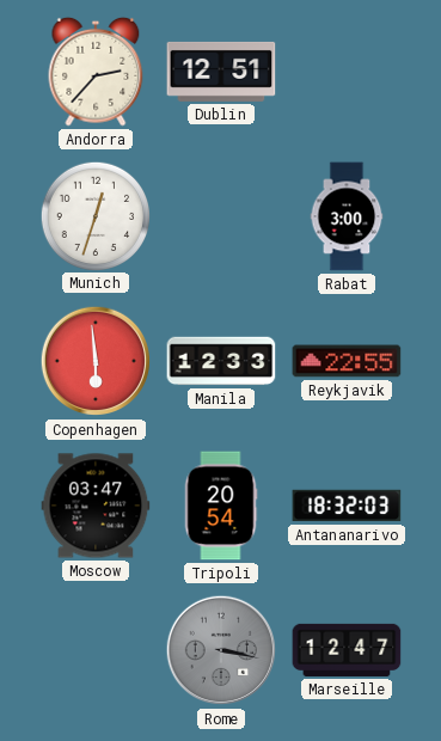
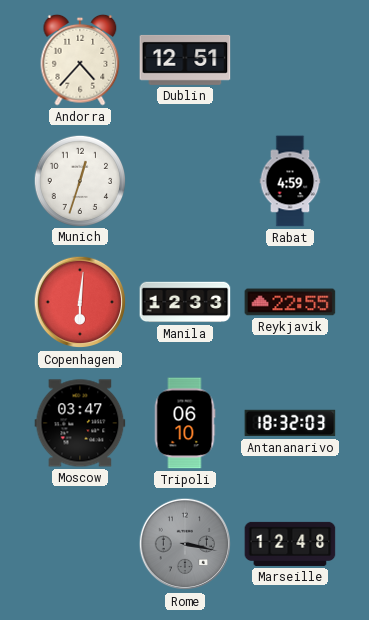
Andorra: 2:37 -> 4:37 (80, 60)
Rabat: 3:00 -> 4:59 (290, 181)
Copenhagen: 5:59 -> 6:01 (80, 302)
Tripoli: 20:54 -> 06:10 (185, 423)
Marseille: 12:47 -> 12:48 (290, 544)
